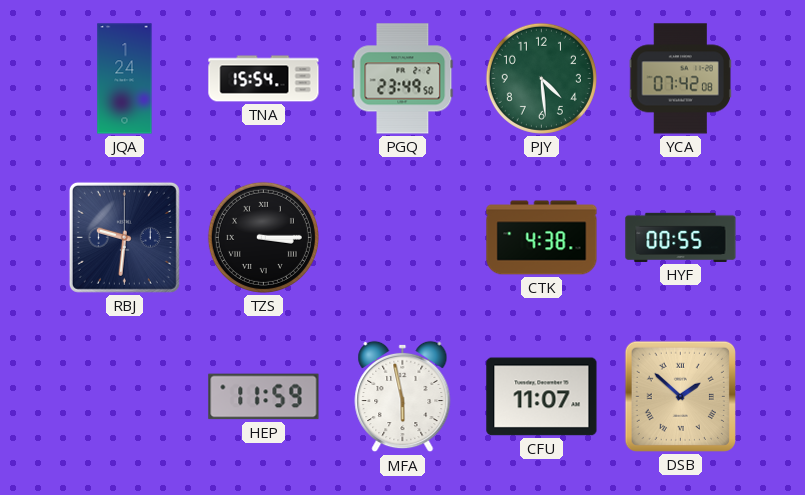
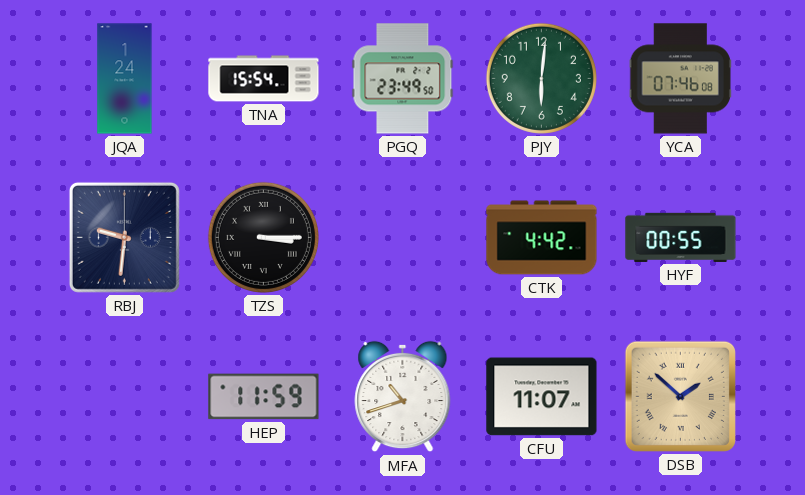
PJY: 4:29 -> 6:01 (541, 78)
YCA: 07:42 -> 07:46 (680, 79)
CTK: 4:38 -> 4:42 (542, 238)
MFA: 5:58 -> 10:42 (403, 397)
